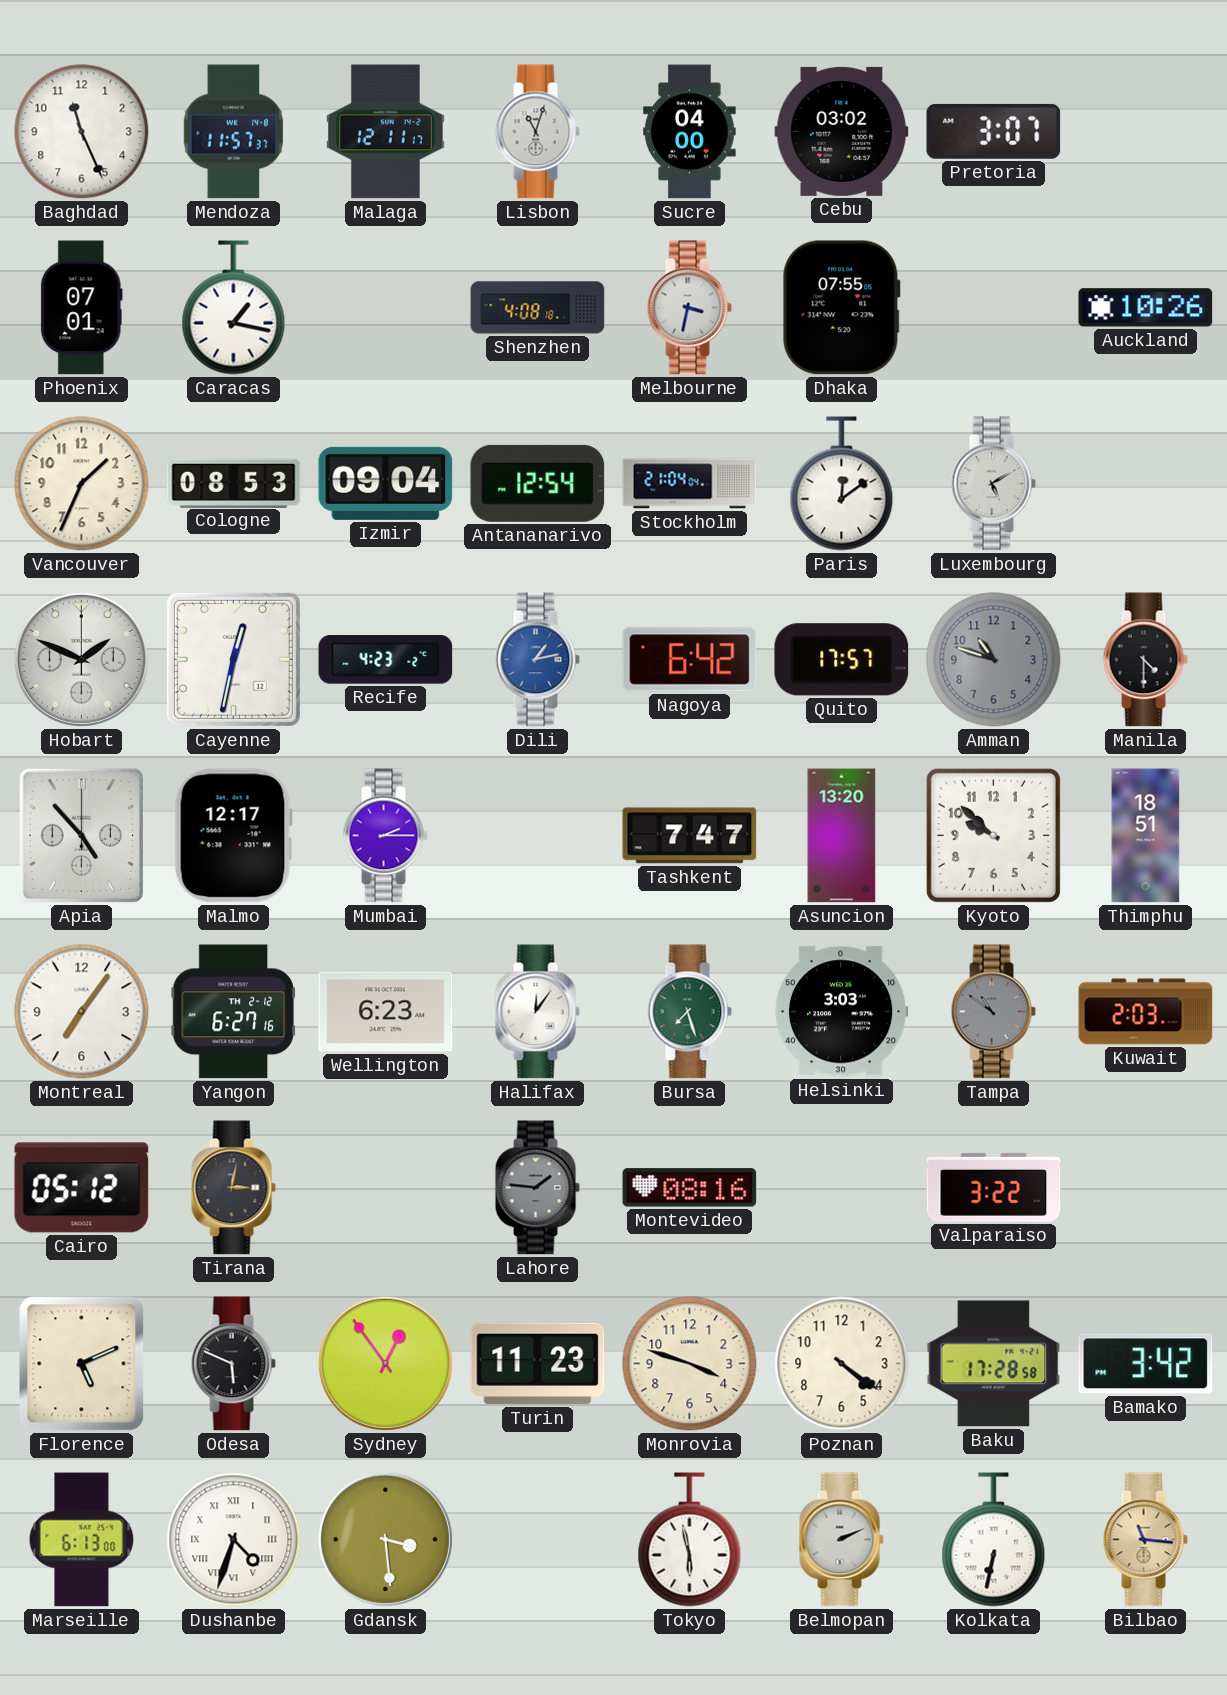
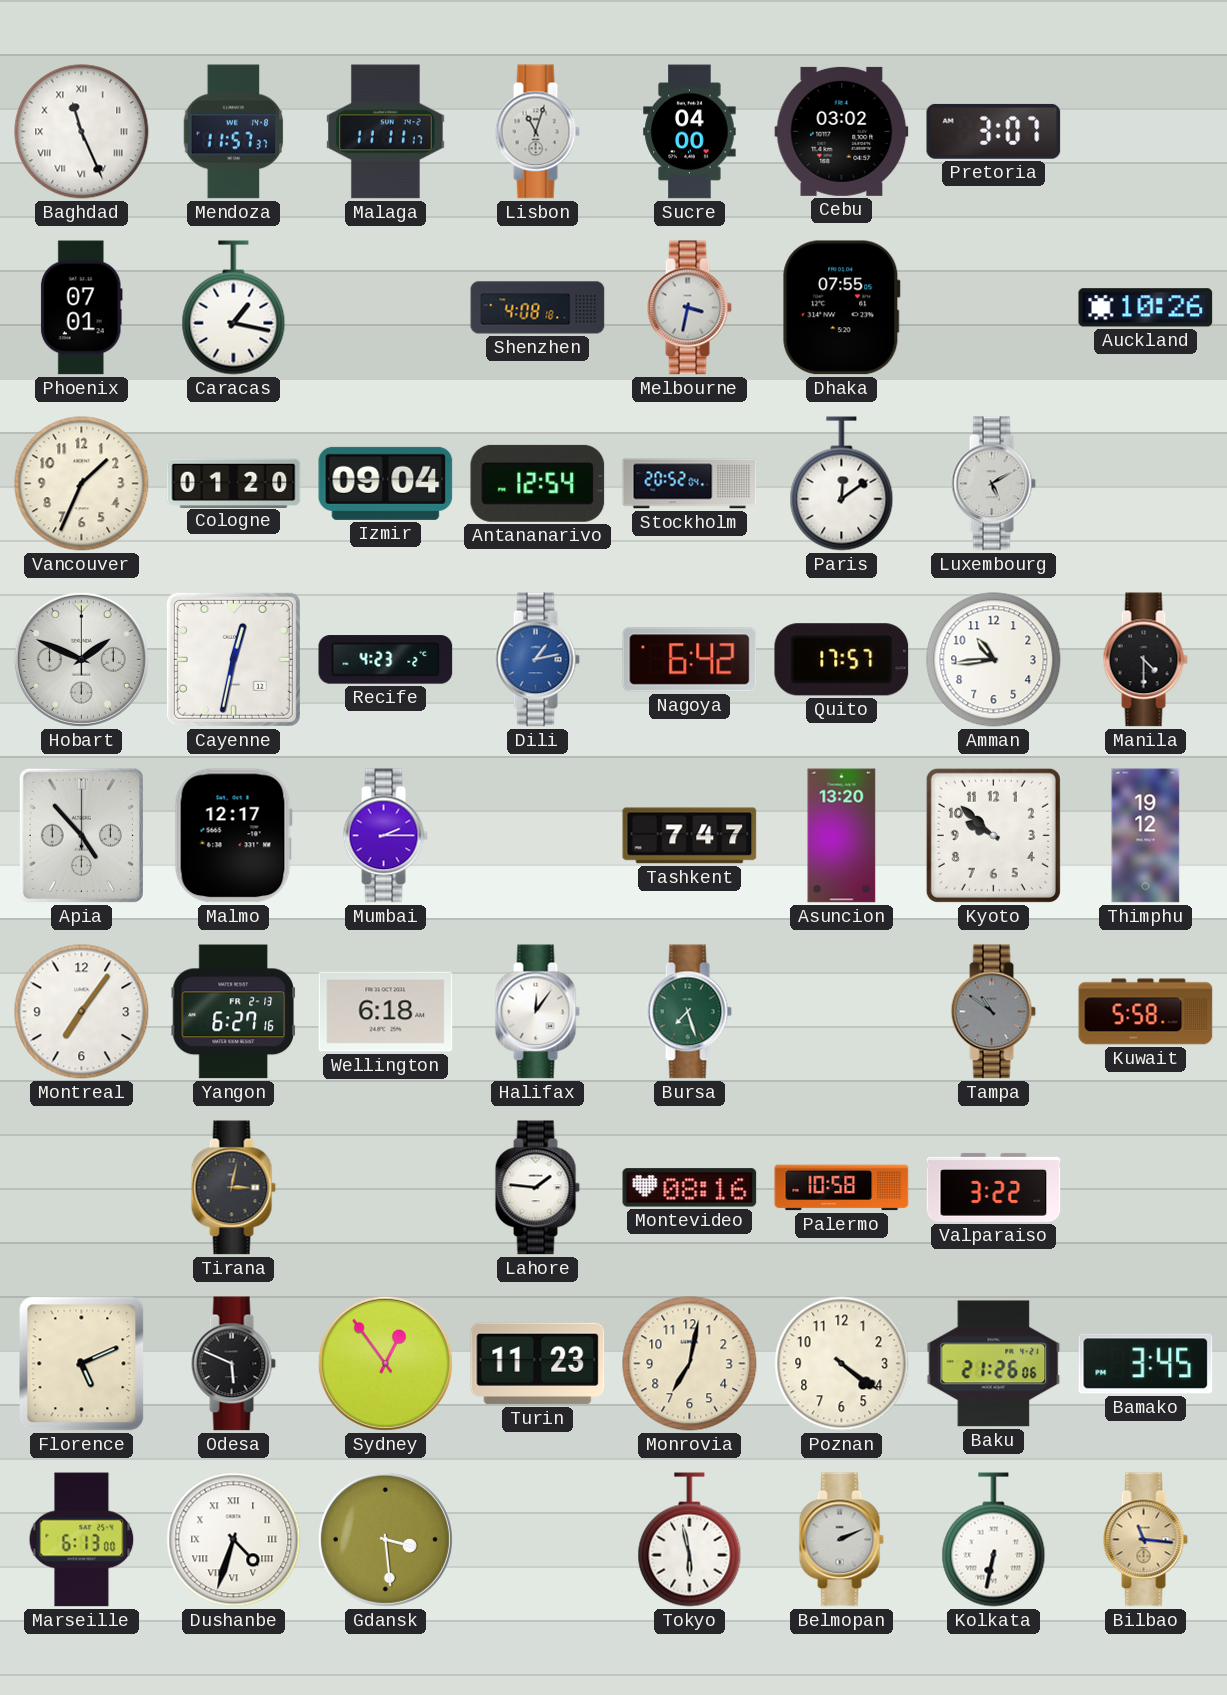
Baghdad numerals: Arabic -> Roman (82, 132)
Malaga: 12:11 -> 11:11 (386, 132)
Cologne: 08:53 -> 01:20 (234, 483)
Stockholm: 21:04 -> 20:52 (690, 484)
Amman: 10:48 -> 10:44 (994, 660)
Amman dial: grey -> white (994, 660)
Thimphu: 18:51 -> 19:12 (1146, 836)
Yangon date: TH 2-12 -> FR 2-13 (233, 1012)
Wellington: 6:23 -> 6:18 (386, 1012)
Helsinki: 3:03 -> none (841, 1012)
Kuwait: 2:03 -> 5:58 (1146, 1012)
Cairo: 05:12 -> none (82, 1188)
Lahore dial: grey -> white (537, 1188)
Palermo: none -> 10:58 (842, 1188)
Monrovia: 3:48 -> 7:02 (690, 1364)
Baku: 17:28 -> 21:26 (994, 1364)
Bamako: 3:42 -> 3:45 (1146, 1364)
